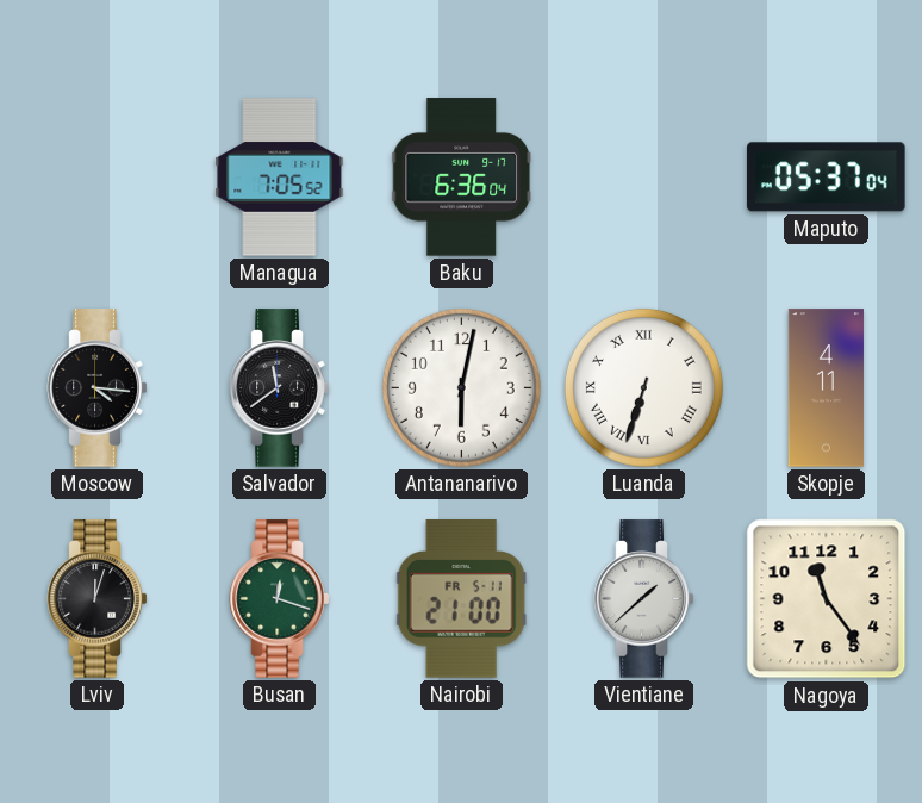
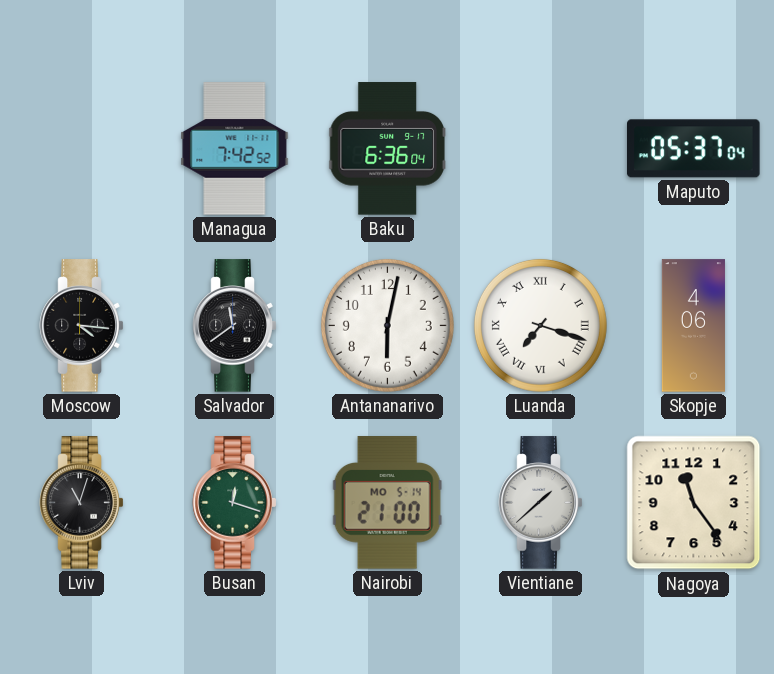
Managua: 7:05 -> 7:42 (235, 149)
Luanda: 6:33 -> 7:18 (540, 325)
Skopje: 4:11 -> 4:06 (693, 326)
Lviv: 12:03 -> 11:03 (82, 503)
Nairobi date: FR 5-11 -> MO 5-14 (387, 503)
